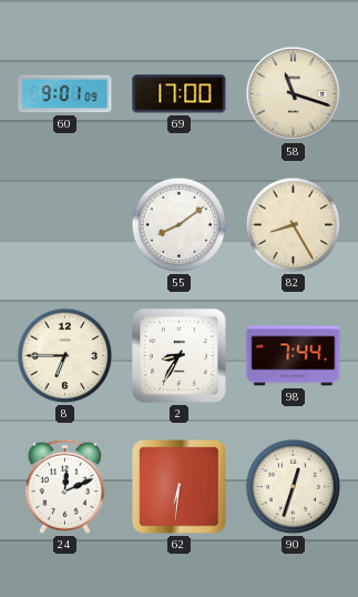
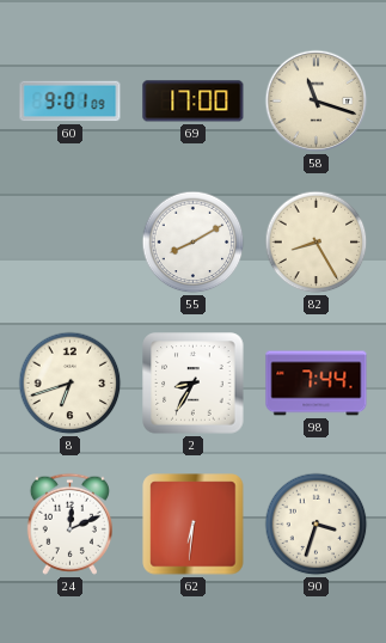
55: 8:09 -> 8:10 (194, 243)
8: 6:45 -> 6:42 (71, 384)
90: 12:33 -> 3:33 (317, 525)
